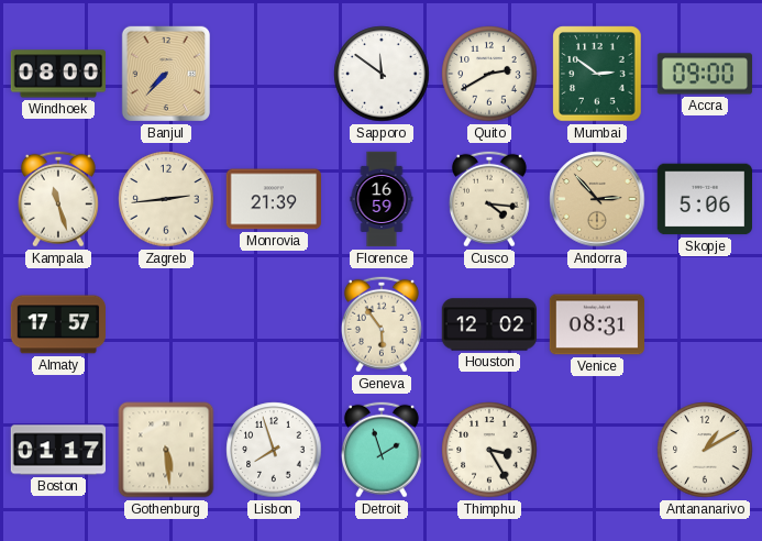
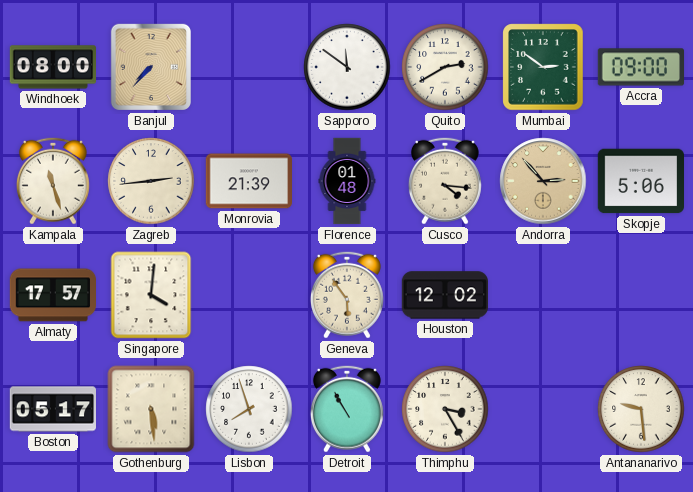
Florence: 16:59 -> 01:48 (347, 181)
Singapore: none -> 4:01 (151, 295)
Venice: 08:31 -> none (597, 324)
Boston: 01:17 -> 05:17 (53, 409)
Detroit: 1:57 -> 10:55 (347, 409)
Antananarivo: 1:10 -> 9:29 (641, 409)
